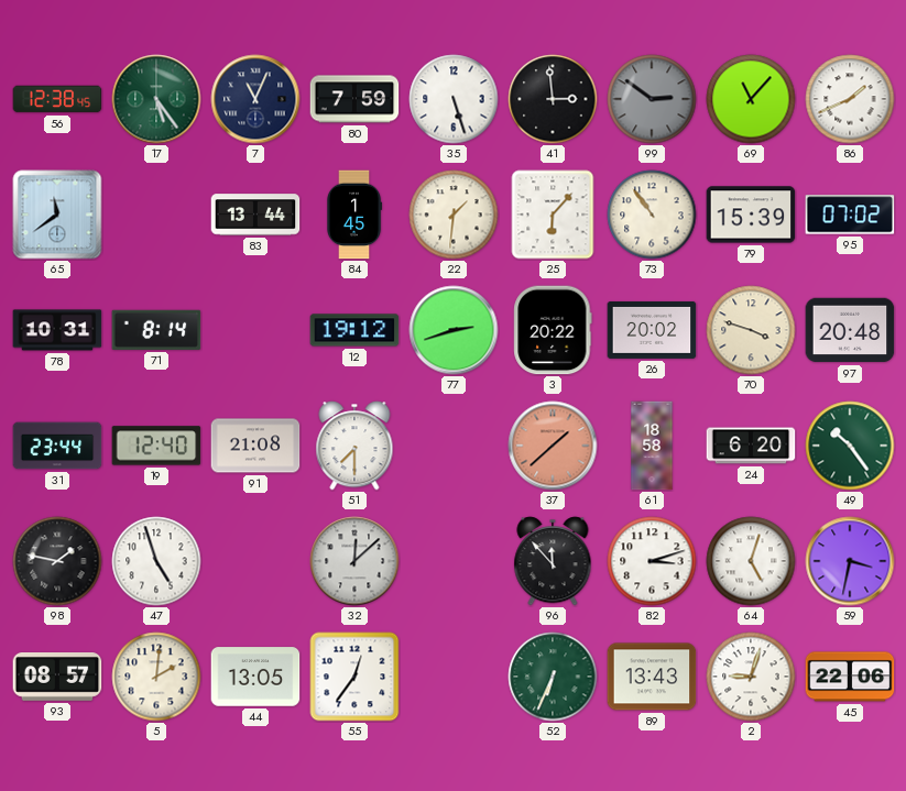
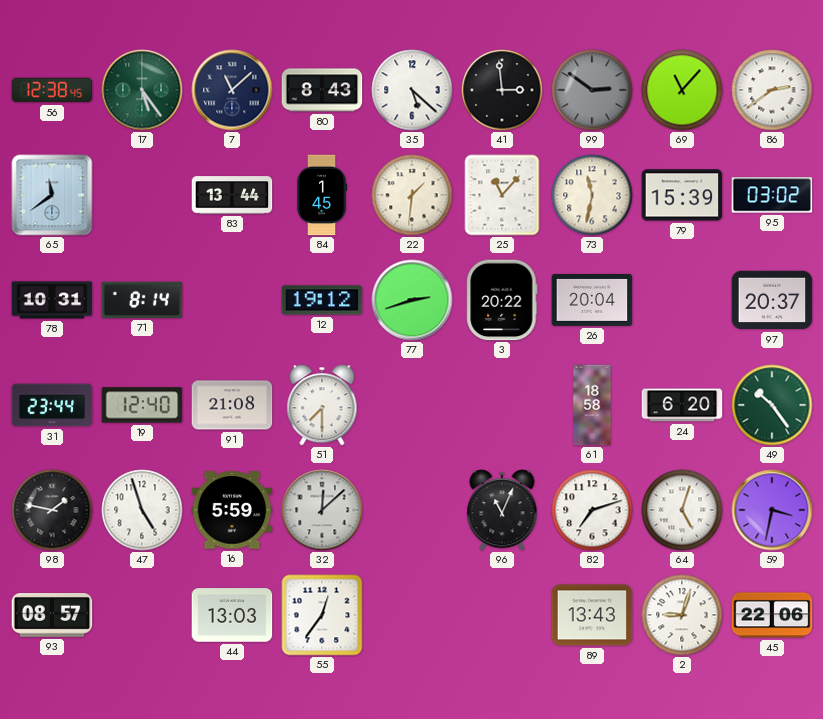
7: 11:04 -> 11:08 (232, 90)
80: 7:59 -> 8:43 (322, 90)
35: 5:27 -> 5:22 (412, 90)
86: 1:41 -> 2:39 (772, 90)
25: 6:07 -> 11:07 (502, 195)
73: 10:54 -> 11:32 (592, 195)
95: 07:02 -> 03:02 (772, 195)
26: 20:02 -> 20:04 (592, 300)
70: 3:48 -> none (751, 330)
97: 20:48 -> 20:37 (772, 300)
37: 1:38 -> none (553, 446)
16: none -> 5:59 (232, 510)
96: 11:53 -> 11:04 (502, 510)
82: 3:12 -> 7:12 (592, 510)
5: 2:01 -> none (156, 677)
44: 13:05 -> 13:03 (232, 615)
52: 6:34 -> none (553, 677)
